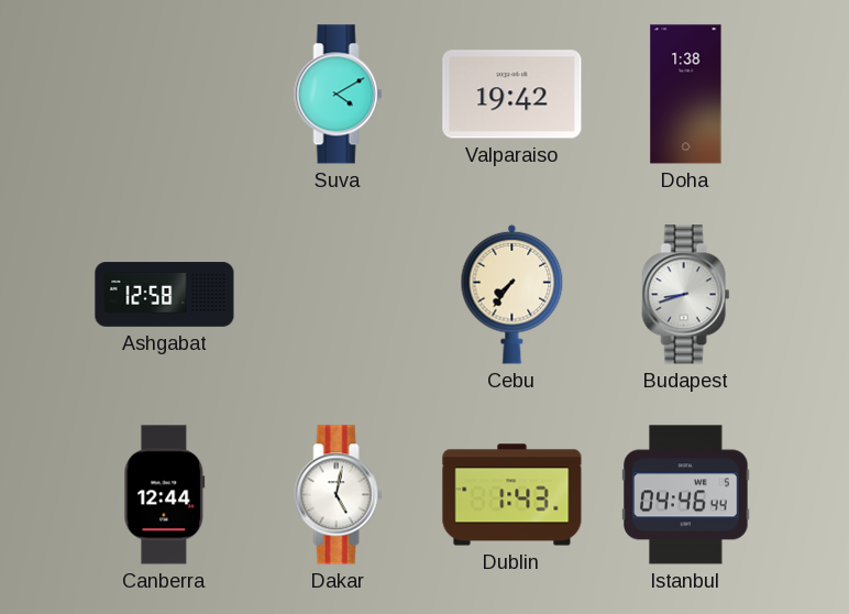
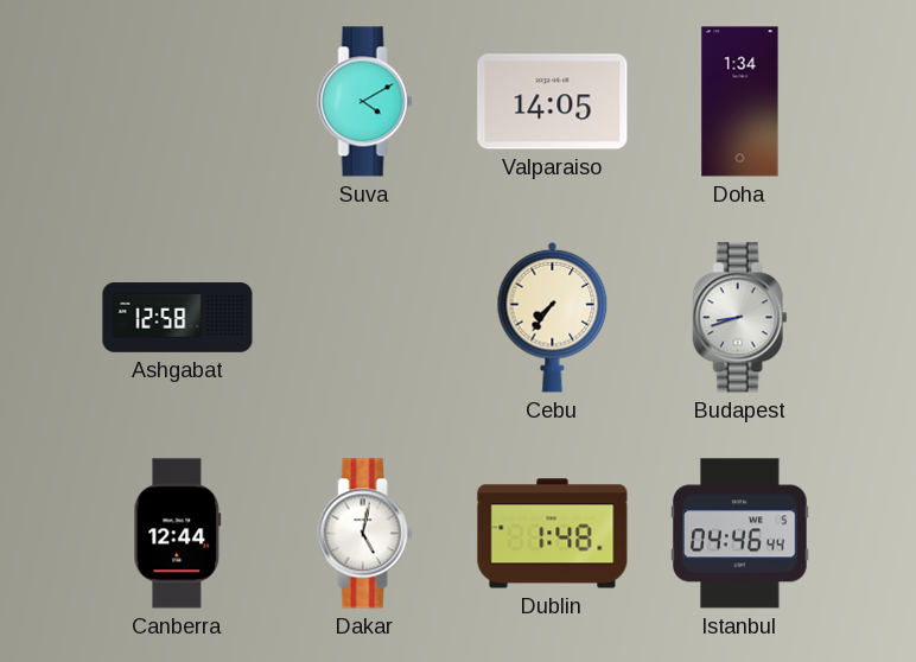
Valparaiso: 19:42 -> 14:05 (553, 102)
Doha: 1:38 -> 1:34 (740, 102)
Dublin: 1:43 -> 1:48 (553, 534)
